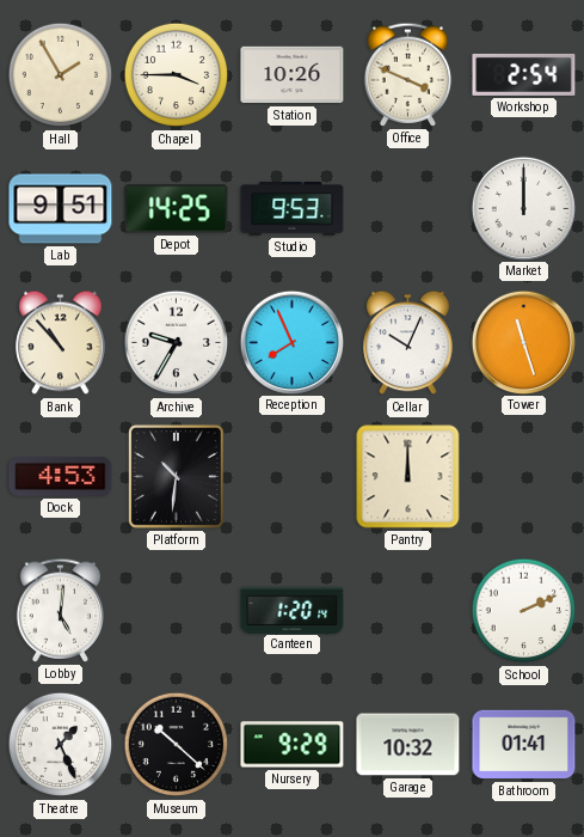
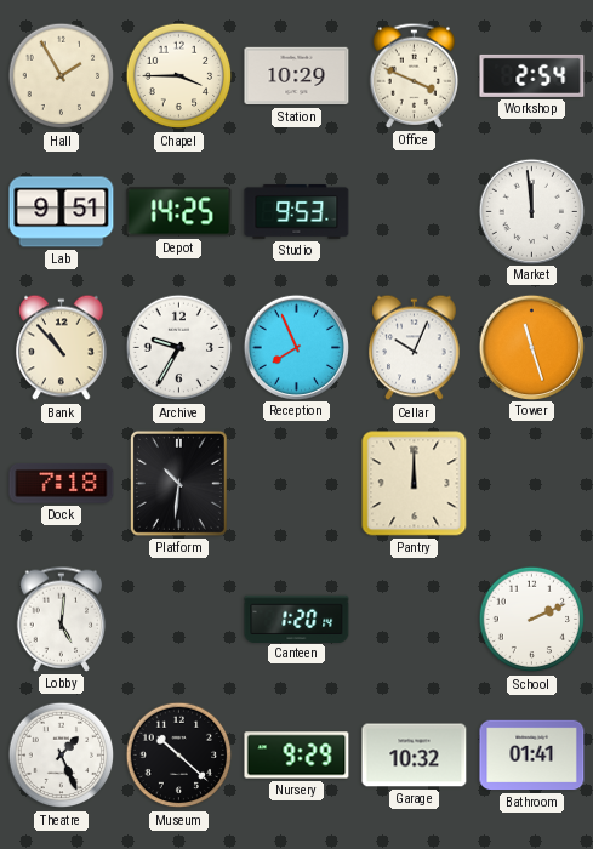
Station: 10:26 -> 10:29 (297, 76)
Market: 12:00 -> 11:59 (531, 211)
Dock: 4:53 -> 7:18 (62, 484)
